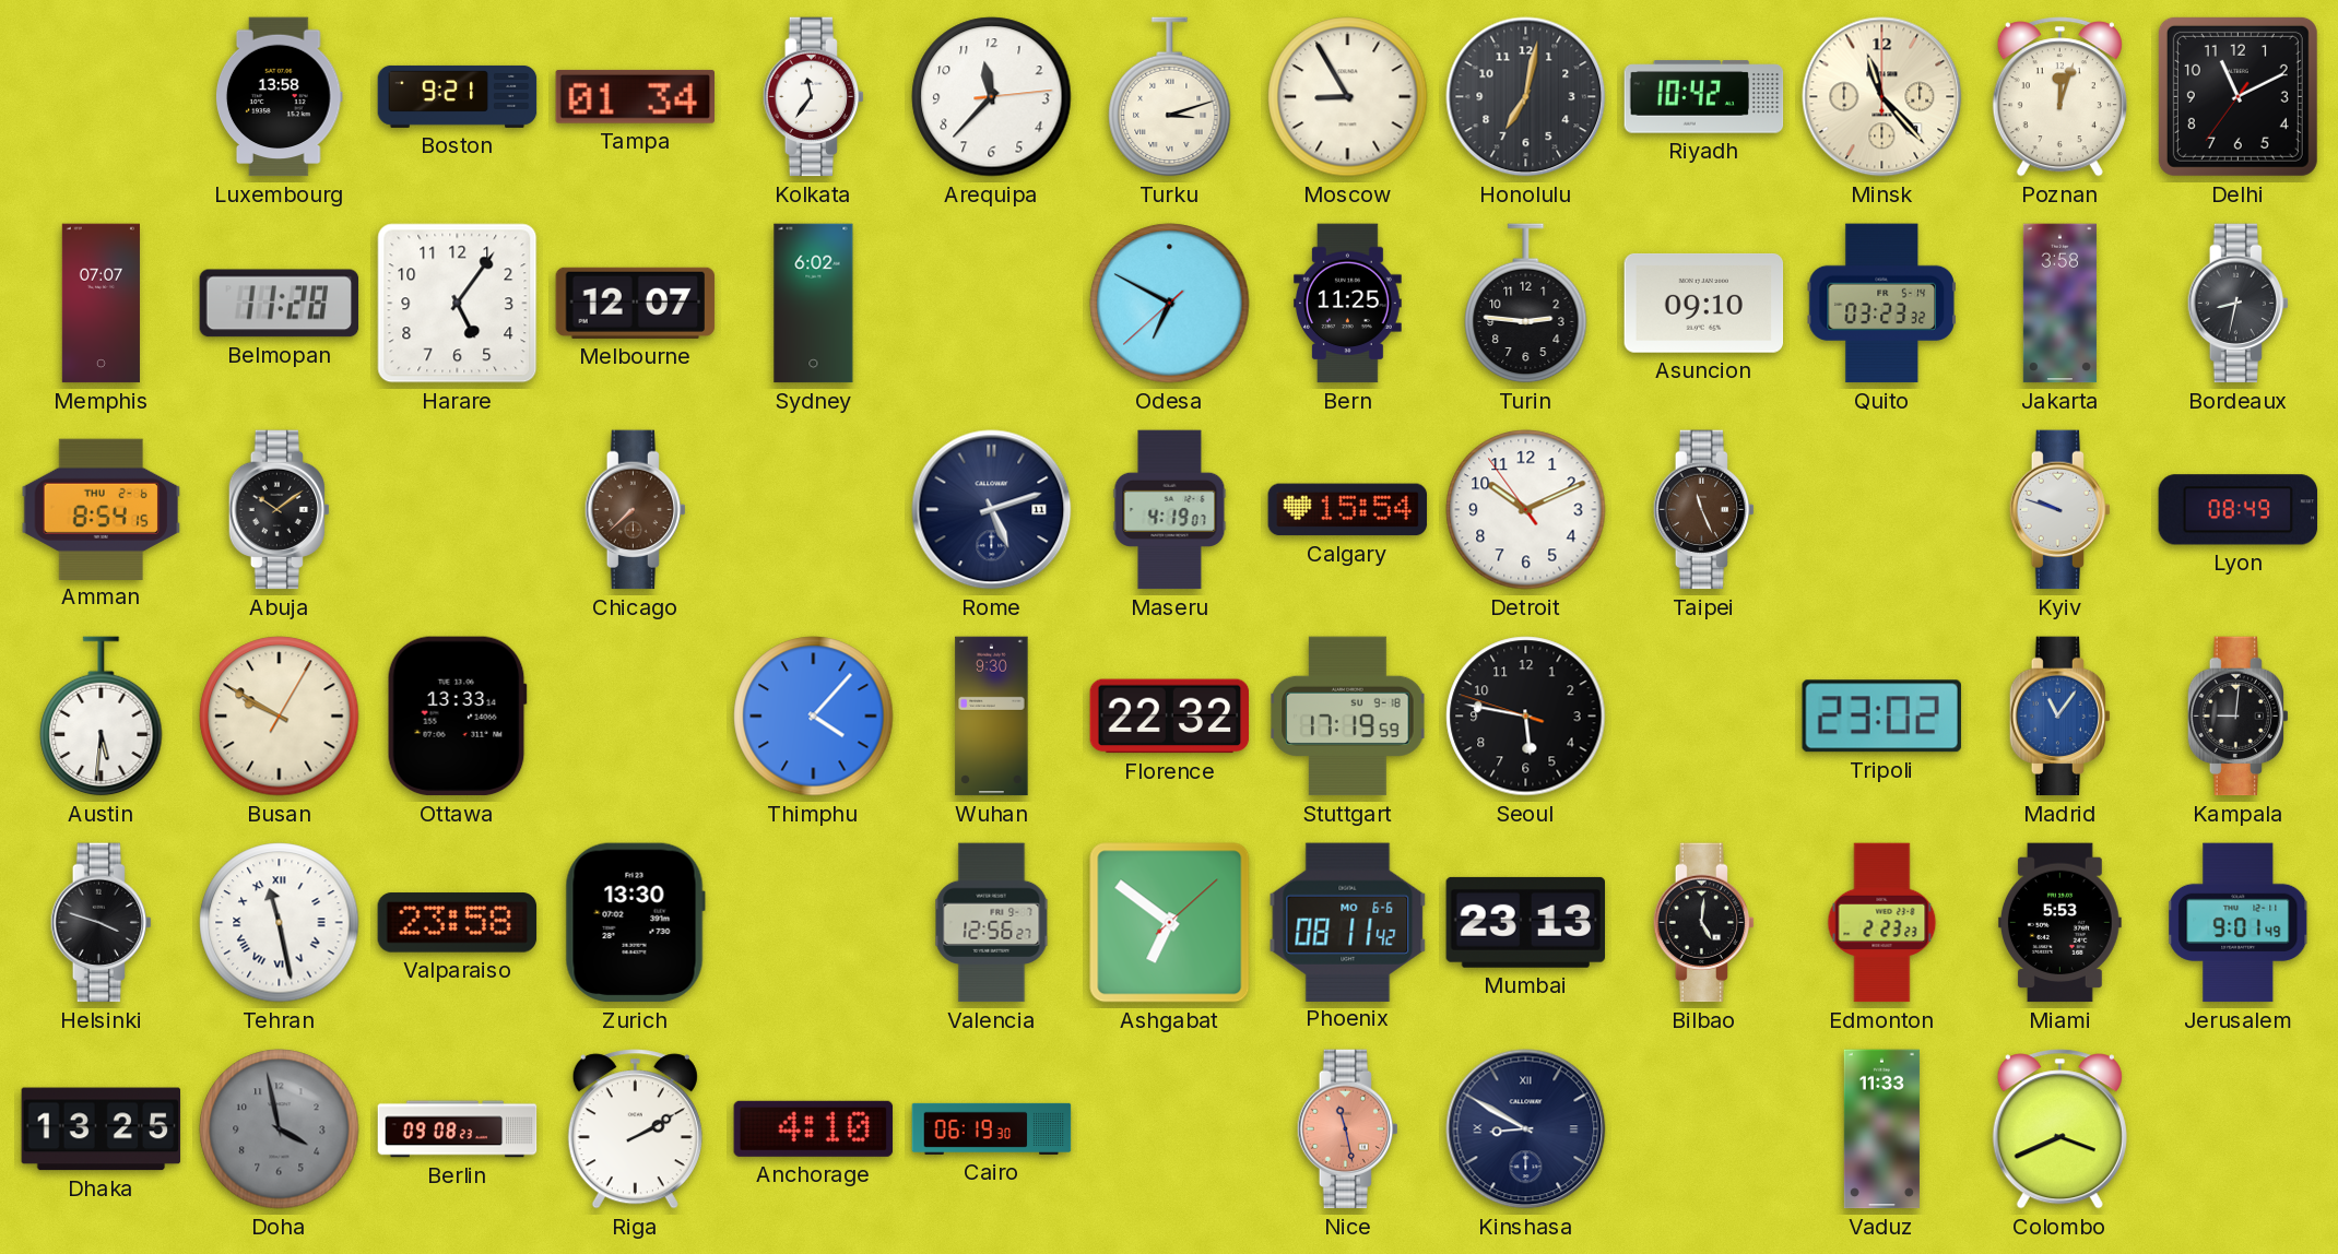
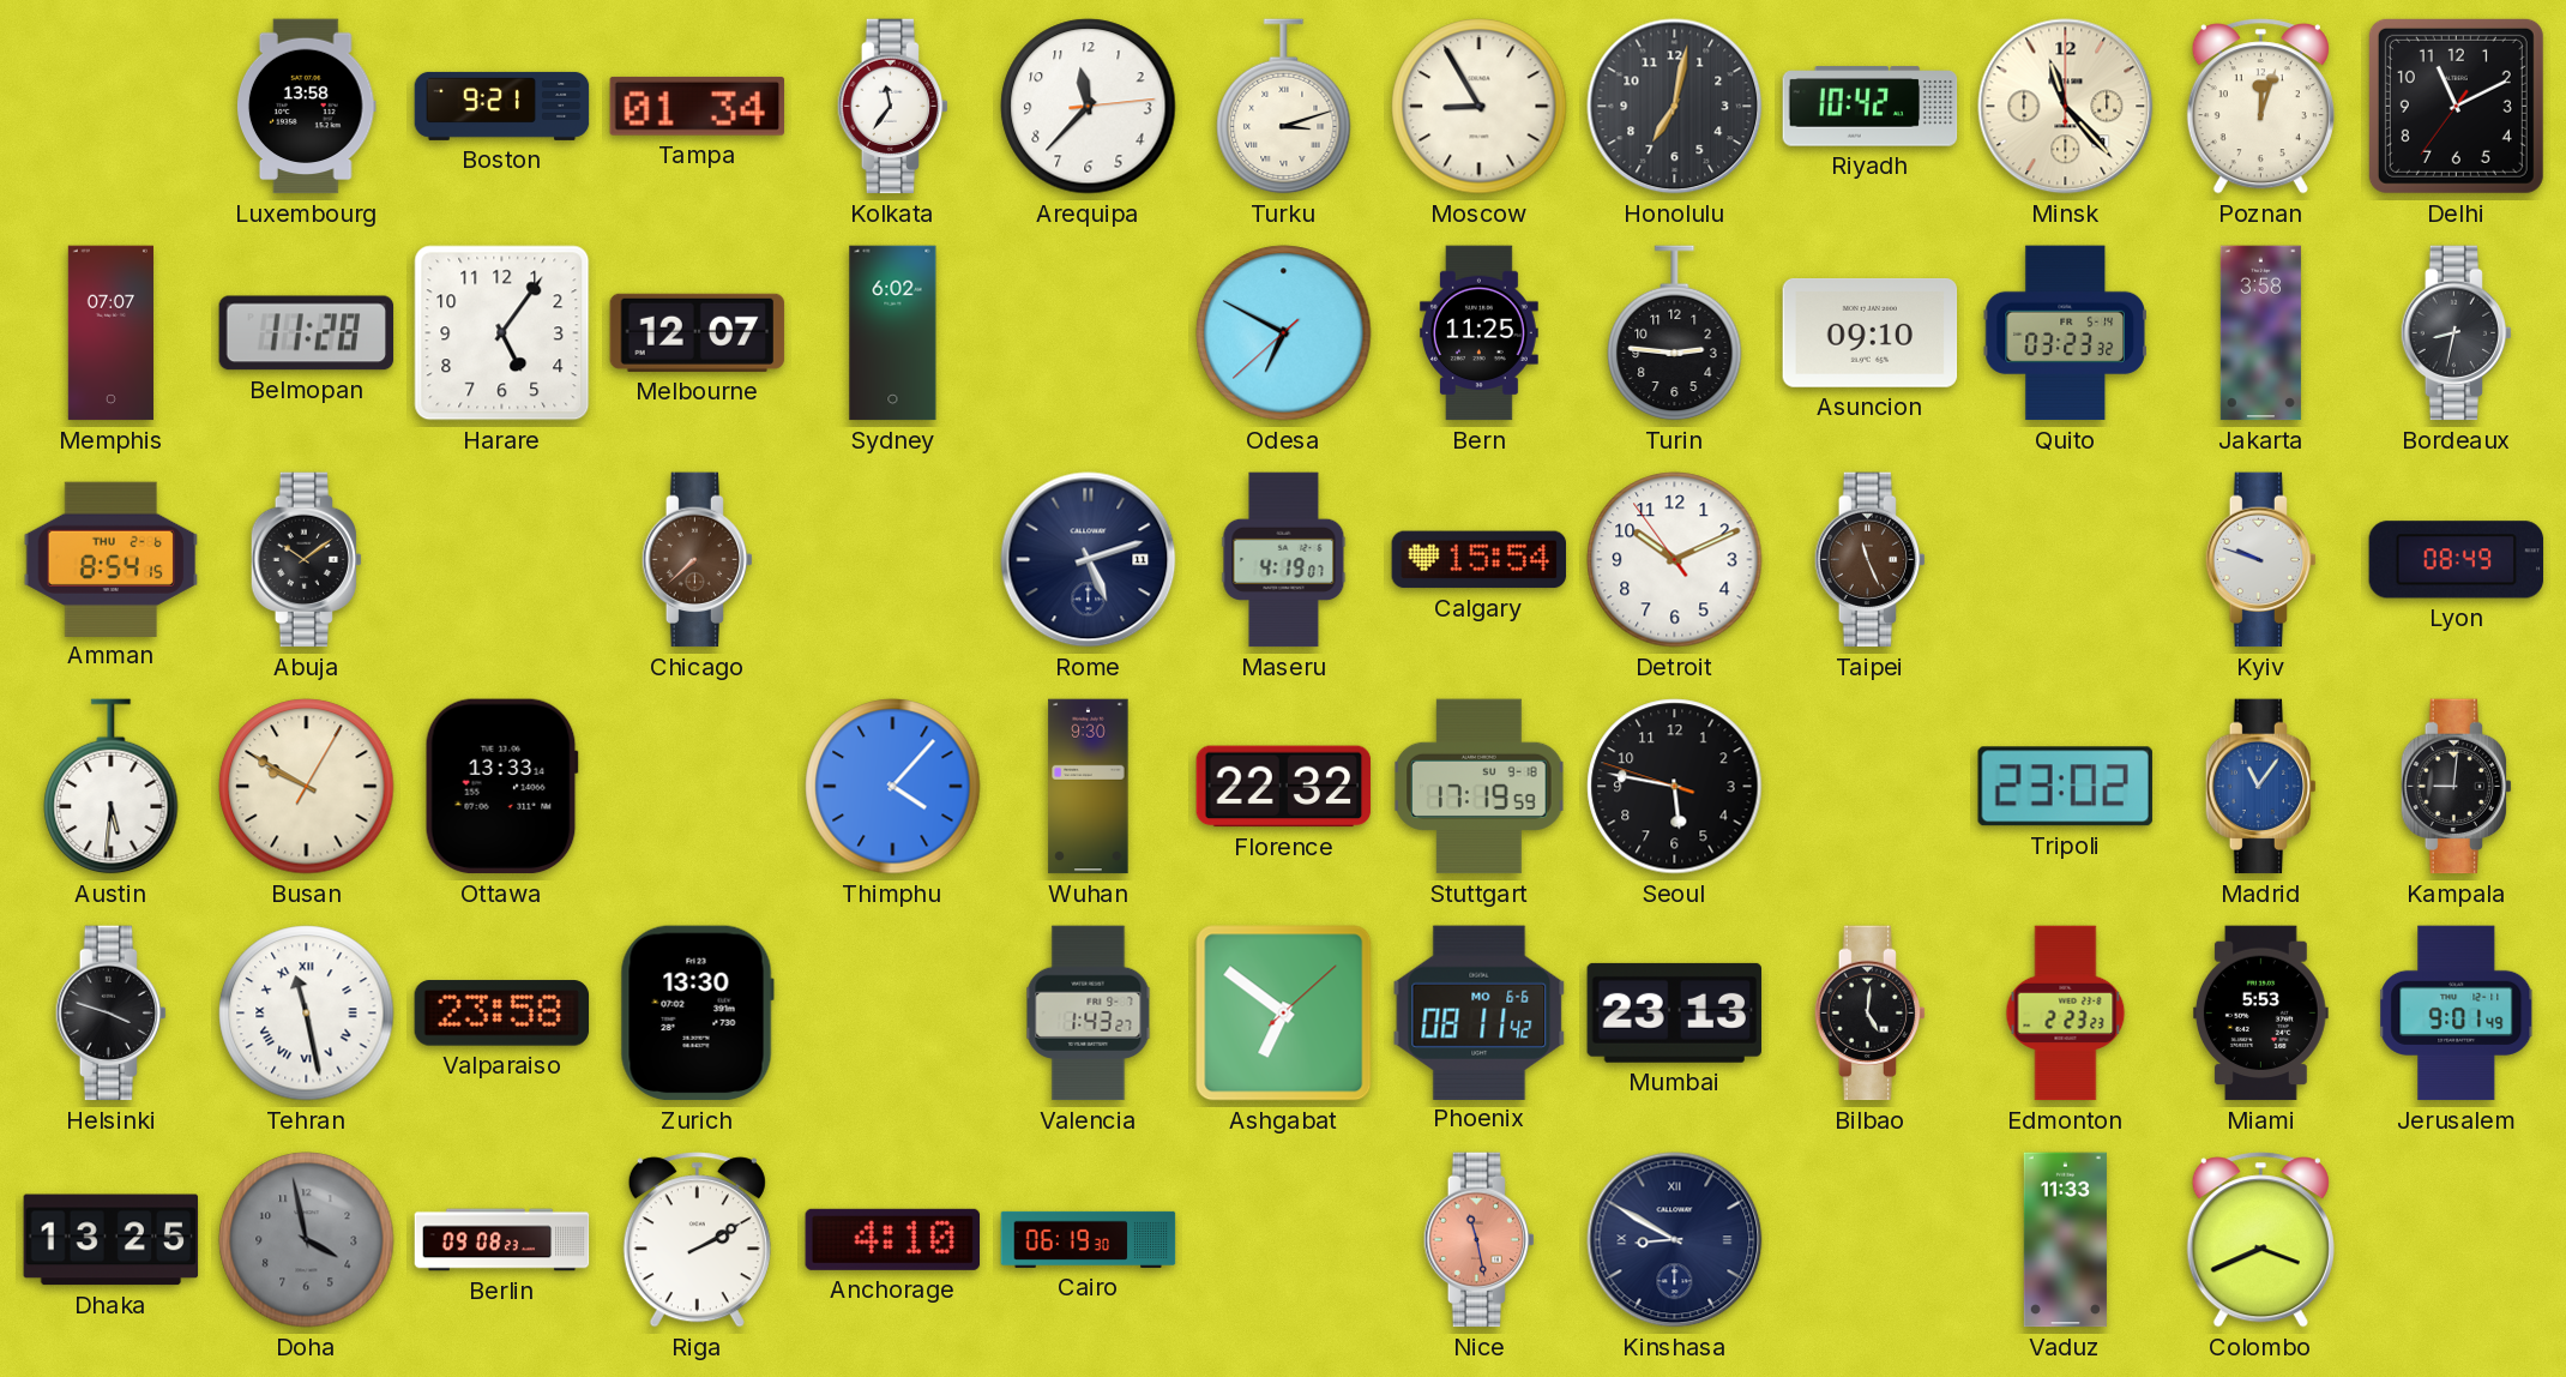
Valencia: 12:56 -> 1:43 (1089, 1014)
